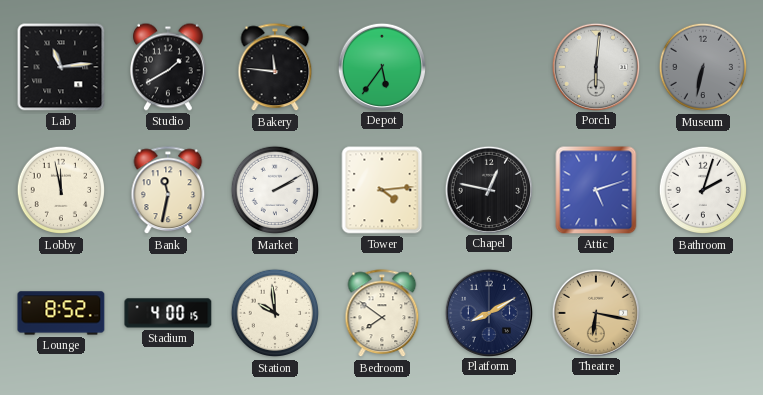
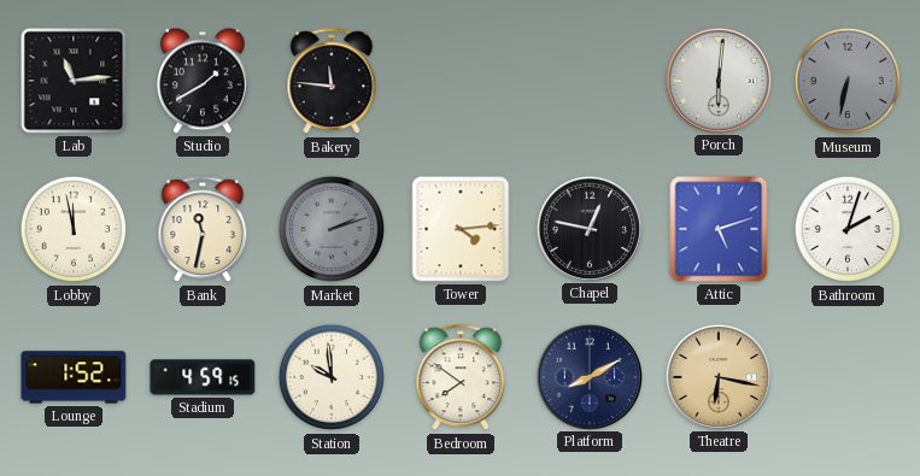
Depot: 5:36 -> none (381, 66)
Market: 2:10 -> 2:12 (332, 229)
Market dial: white -> grey (332, 229)
Lounge: 8:52 -> 1:52 (74, 377)
Stadium: 4:00 -> 4:59 (203, 377)
